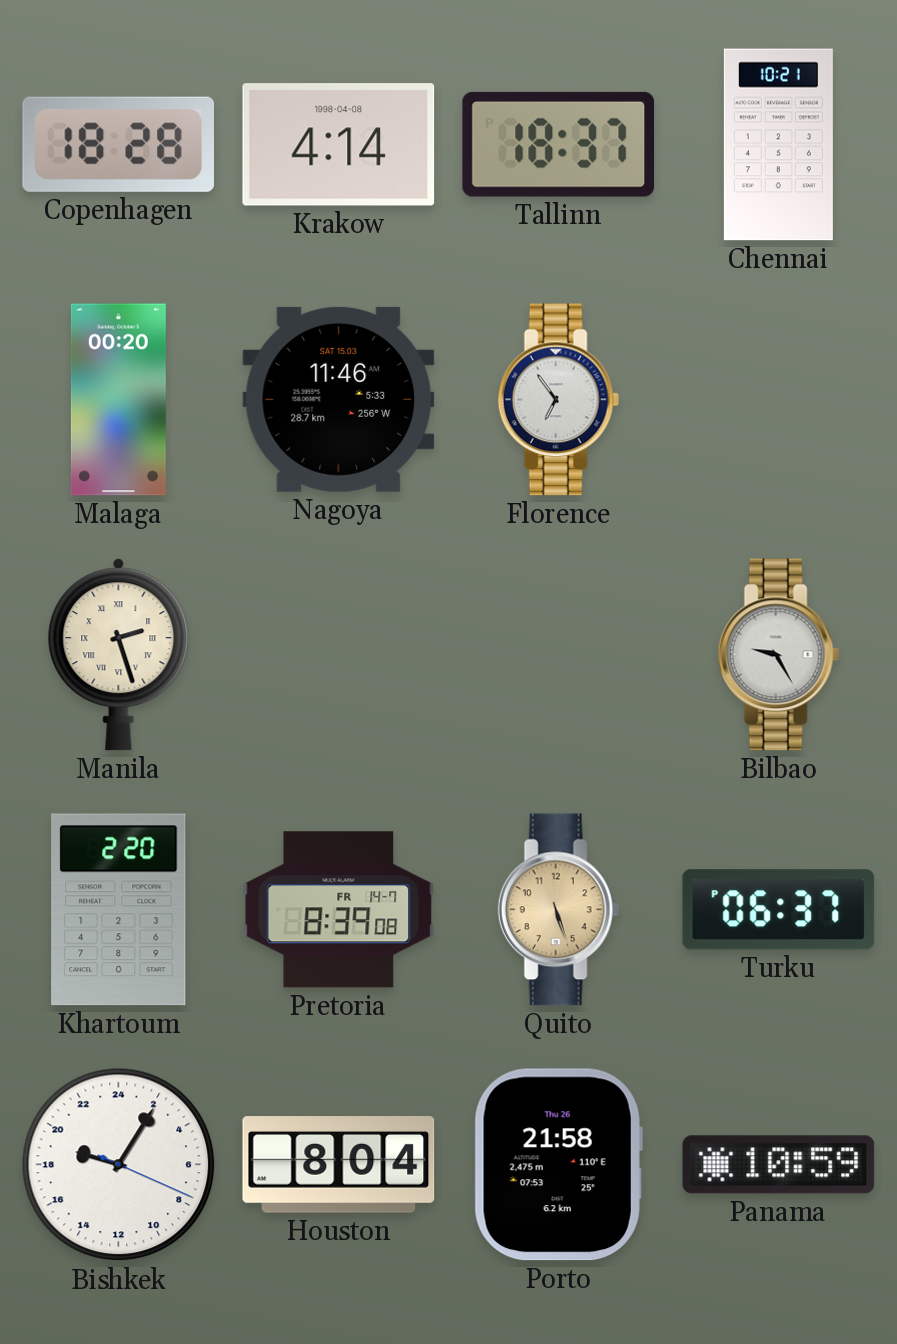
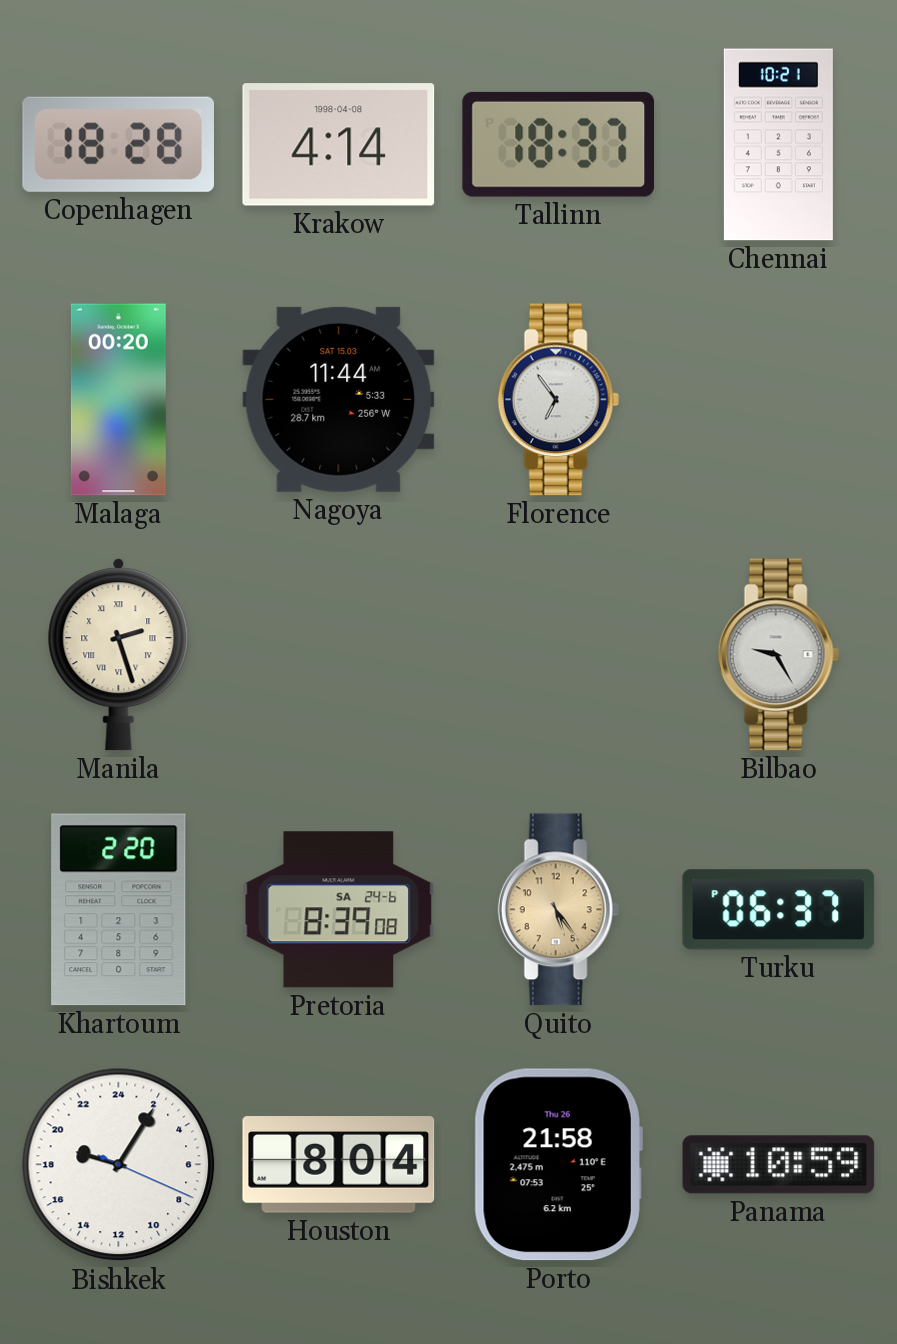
Nagoya: 11:46 -> 11:44 (339, 399)
Pretoria date: FR 14-7 -> SA 24-6 (339, 910)
Quito: 5:27 -> 5:24 (558, 910)
